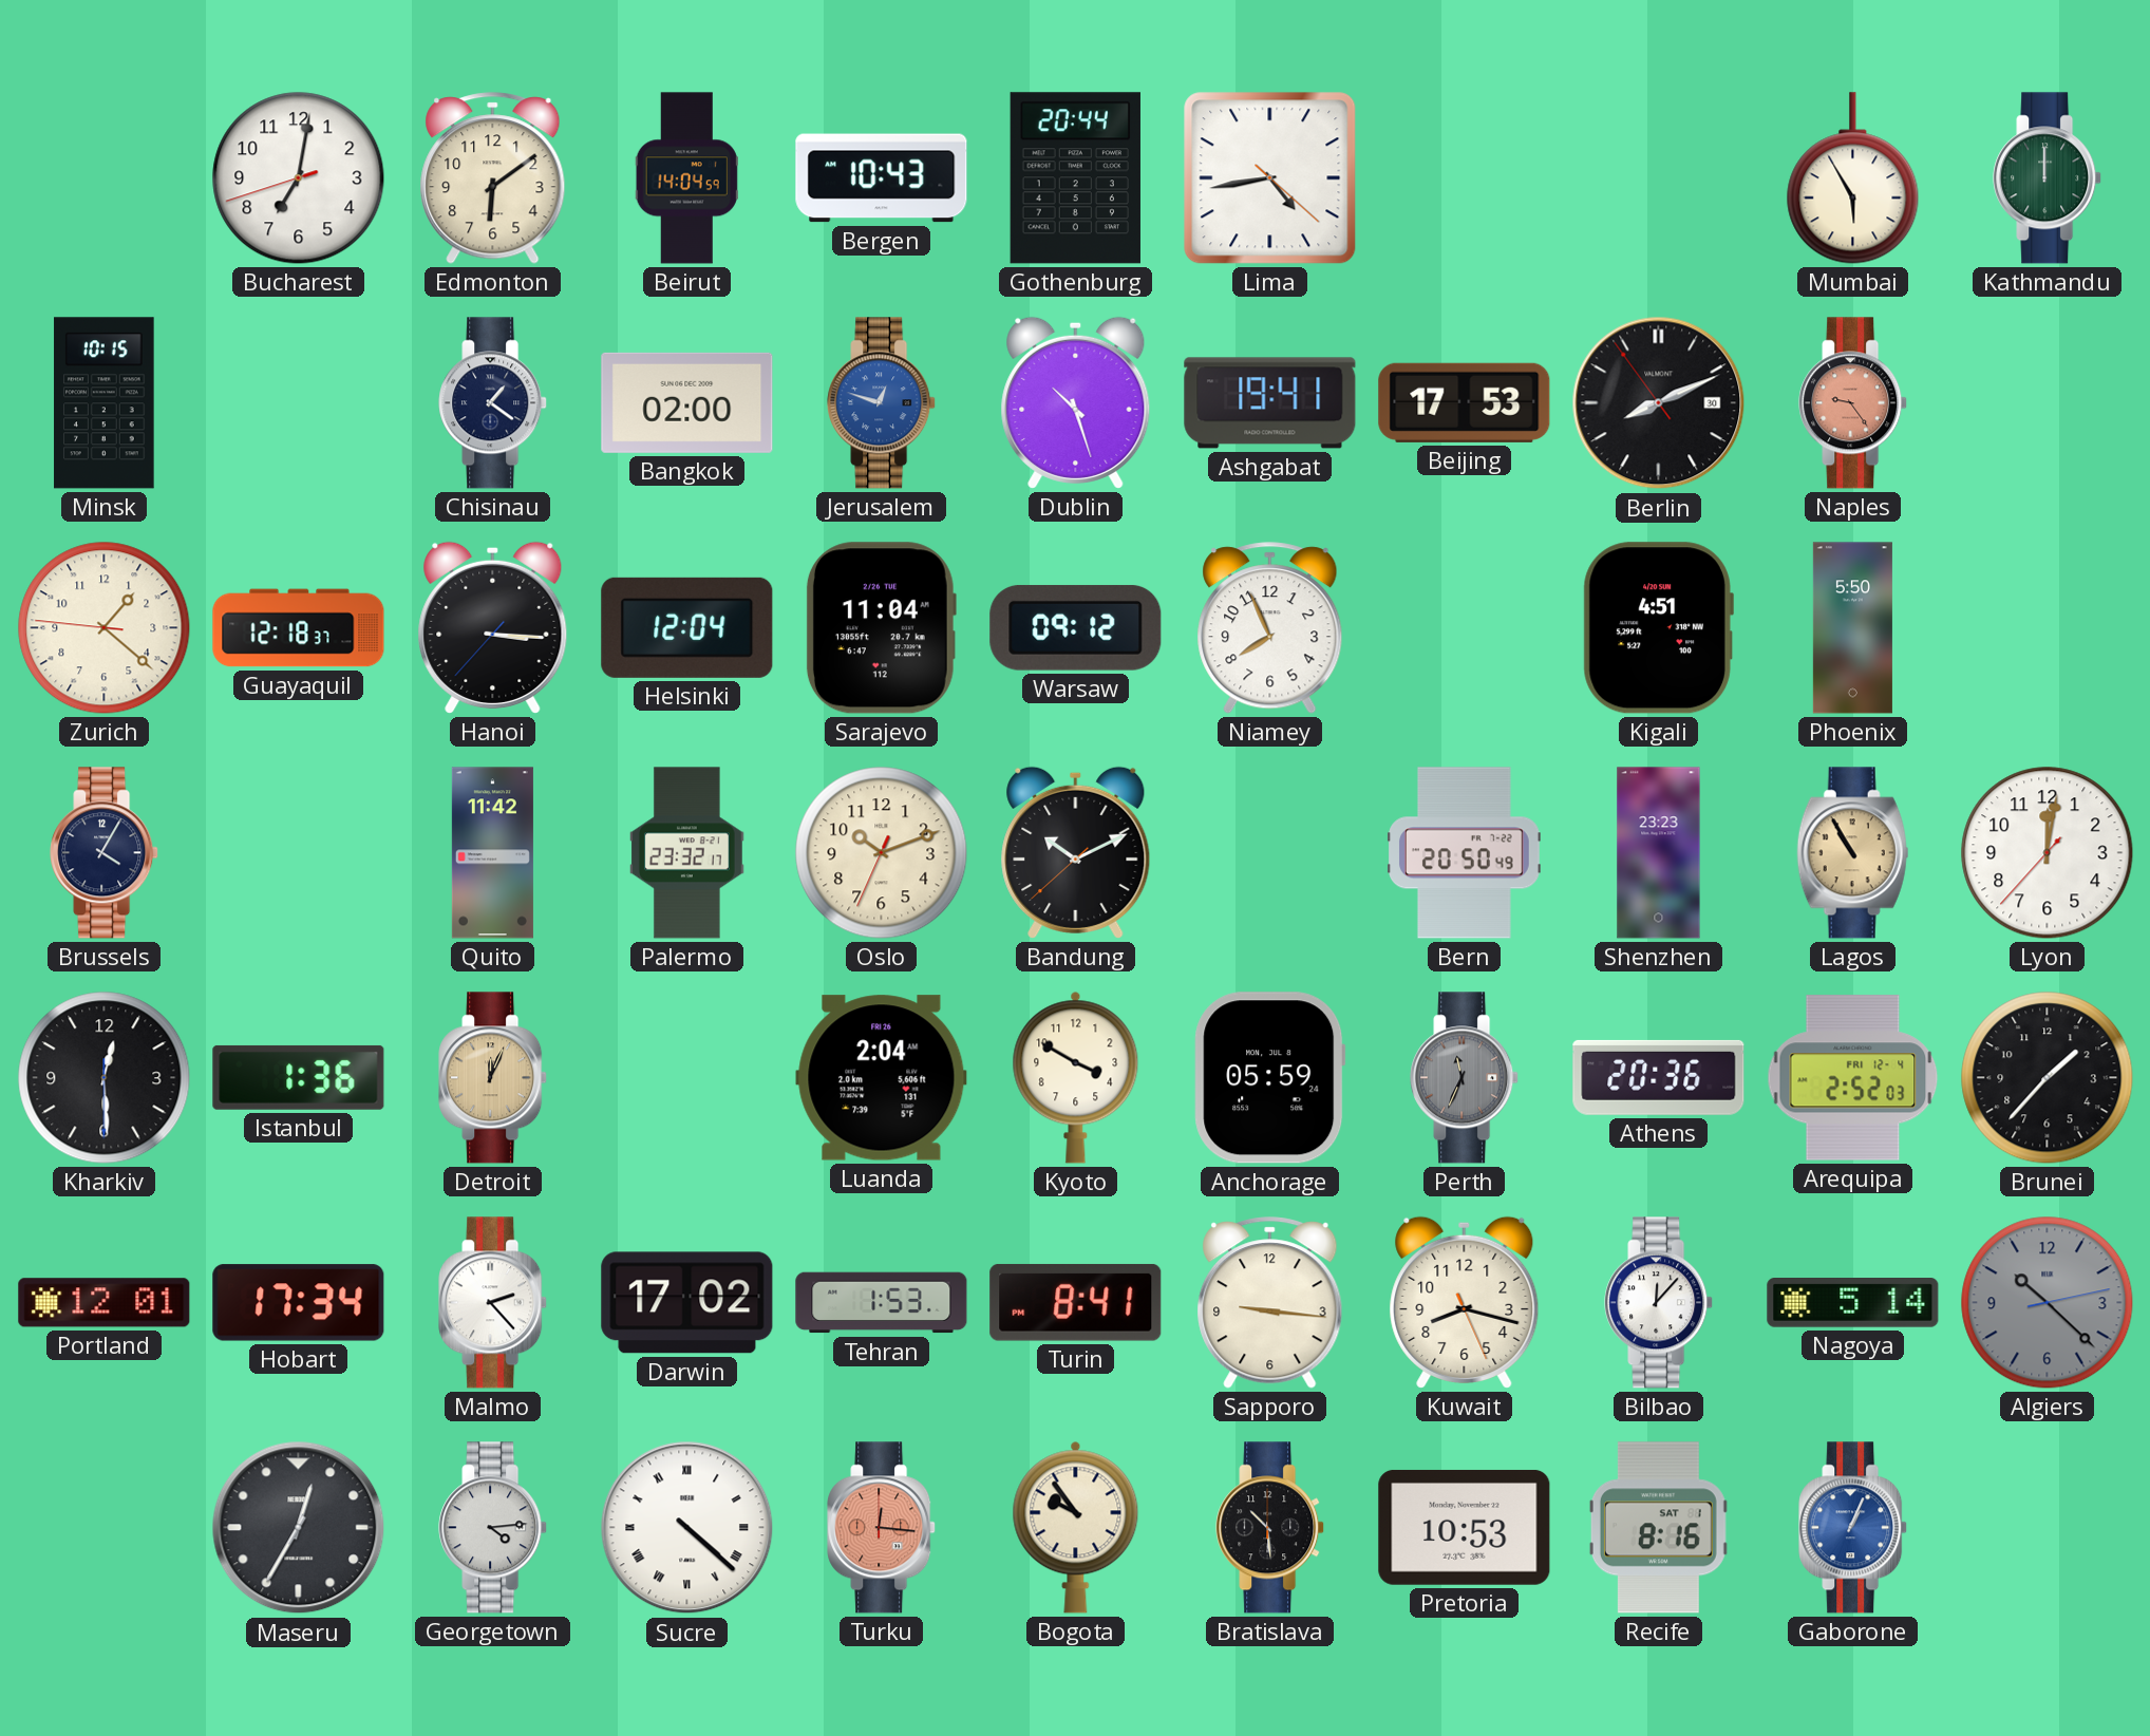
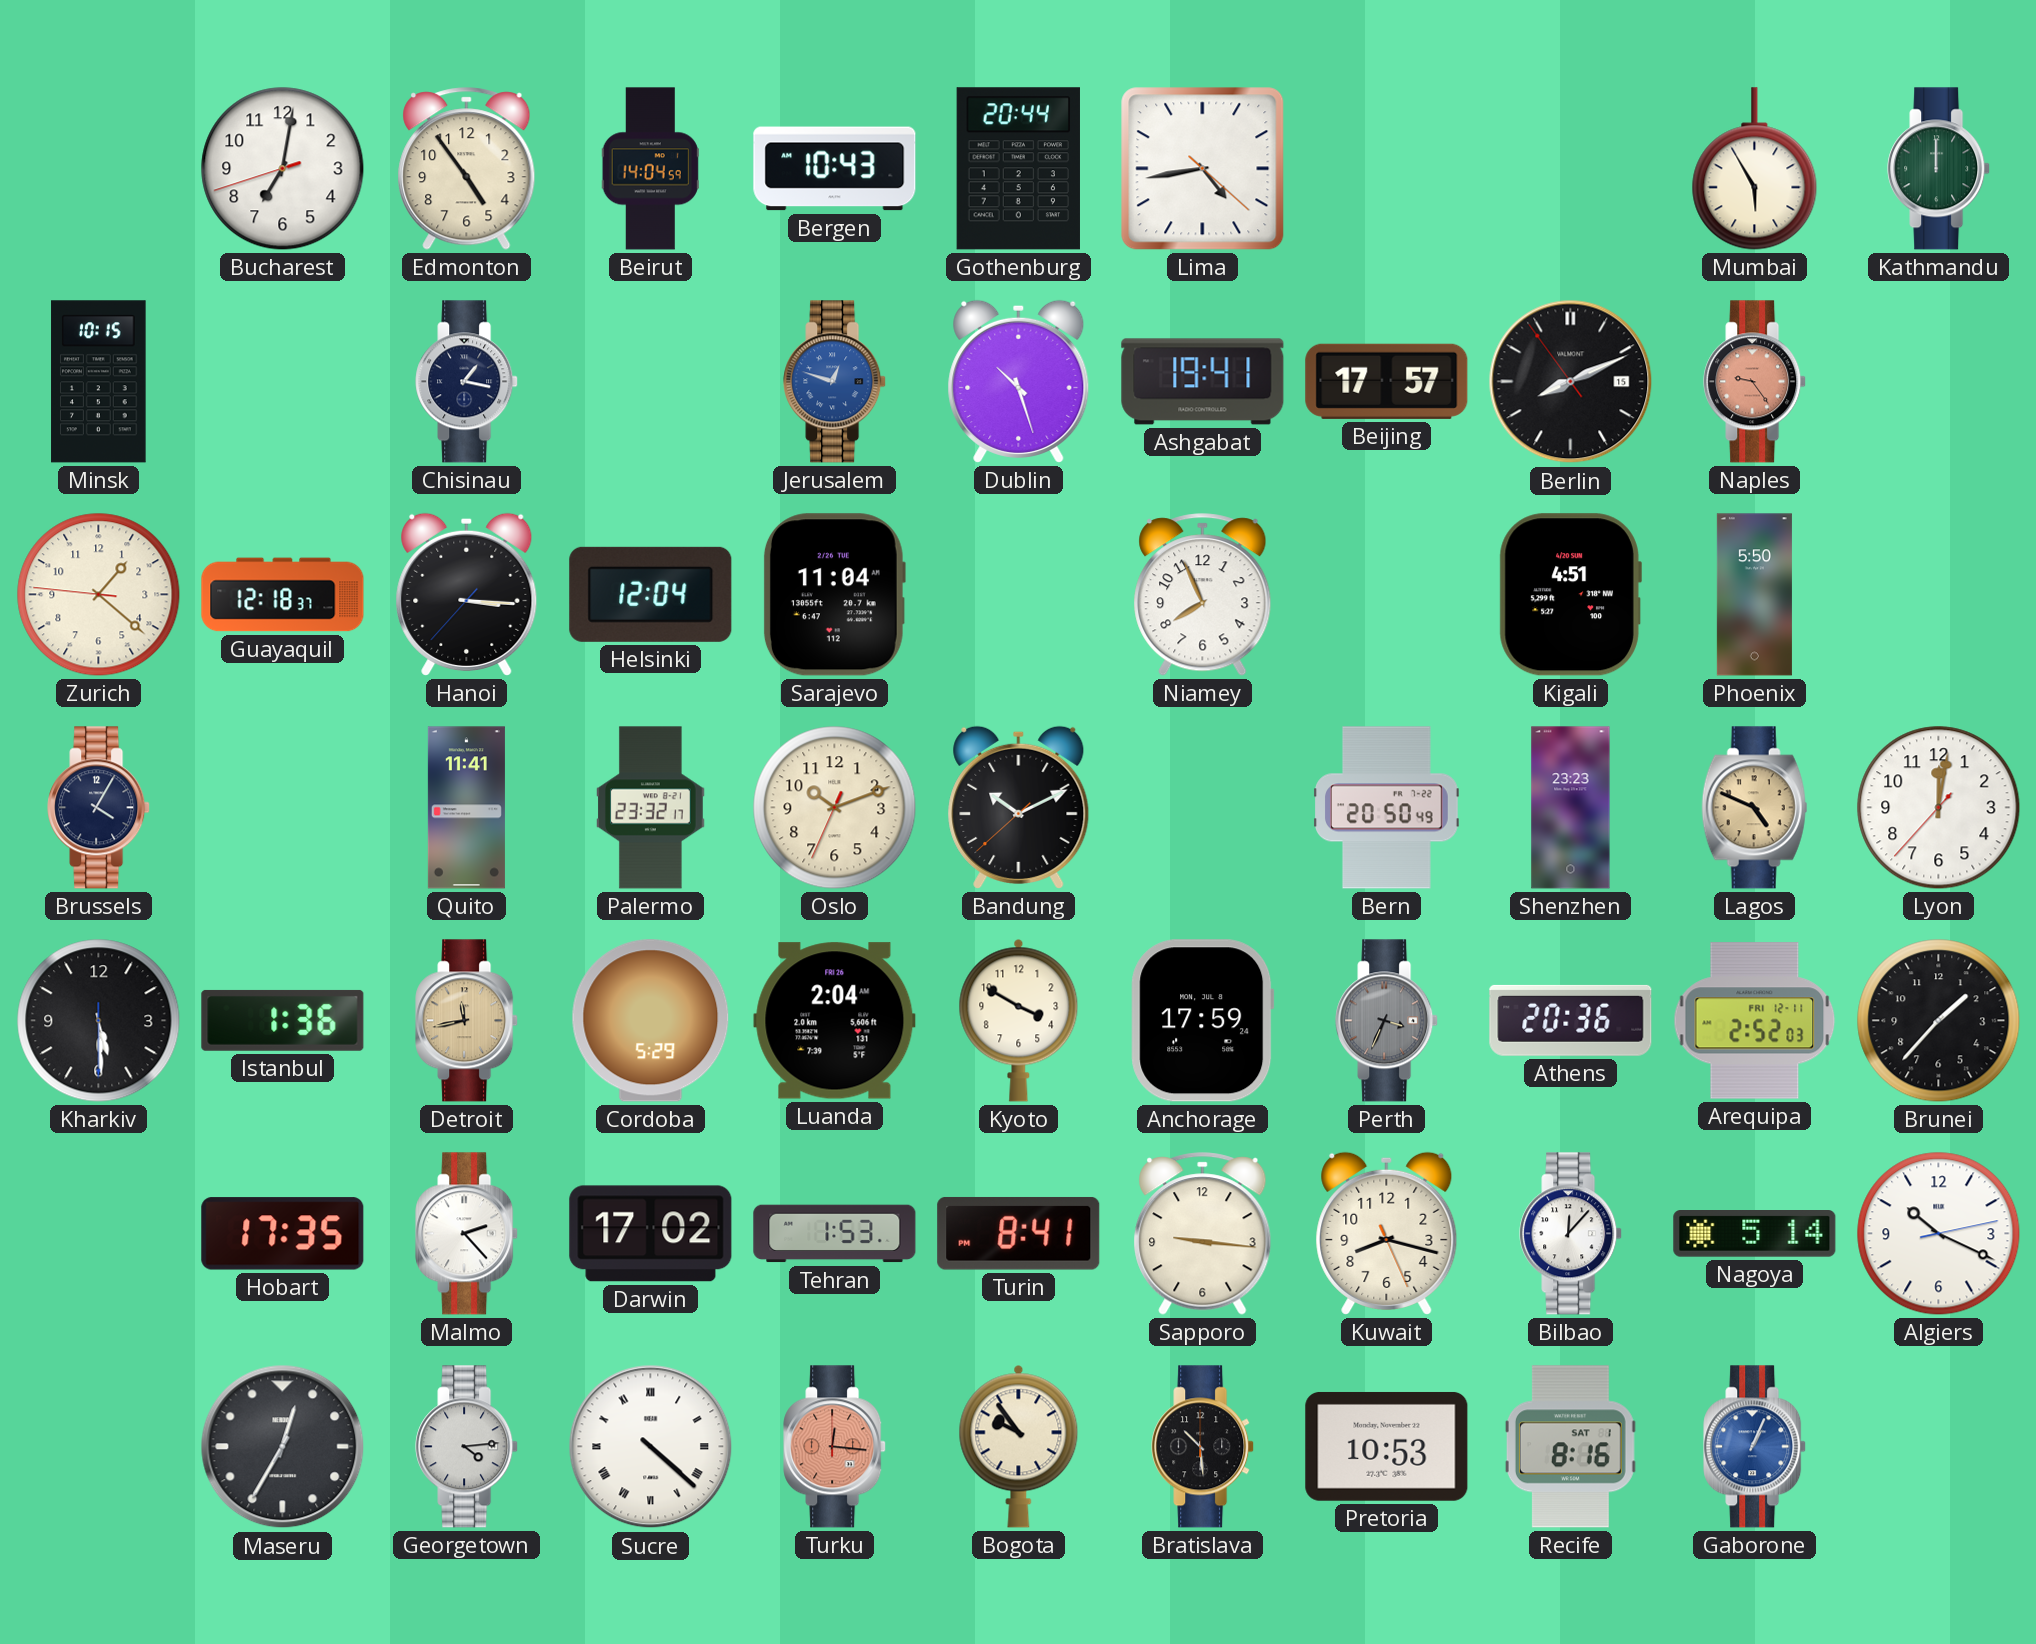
Edmonton: 6:09 -> 4:54 (467, 169)
Chisinau: 1:21 -> 1:17 (467, 382)
Bangkok: 02:00 -> none (687, 402)
Beijing: 17:53 -> 17:57 (1387, 381)
Berlin date: 30 -> 15 (1571, 382)
Warsaw: 09:12 -> none (1076, 628)
Quito: 11:42 -> 11:41 (466, 808)
Lagos: 10:55 -> 4:49 (1755, 808)
Kharkiv: 12:29 -> 5:29 (99, 1021)
Detroit: 12:04 -> 11:43 (467, 1021)
Cordoba: none -> 5:29 (651, 1021)
Anchorage: 05:59 -> 17:59 (1203, 1021)
Perth: 11:34 -> 3:34 (1387, 1021)
Arequipa date: FRI 12-4 -> FRI 12-11 (1755, 1021)
Portland: 12:01 -> none (105, 1303)
Hobart: 17:34 -> 17:35 (283, 1234)
Algiers: 10:22 -> 10:19 (1939, 1234)
Algiers dial: grey -> white (1939, 1234)
